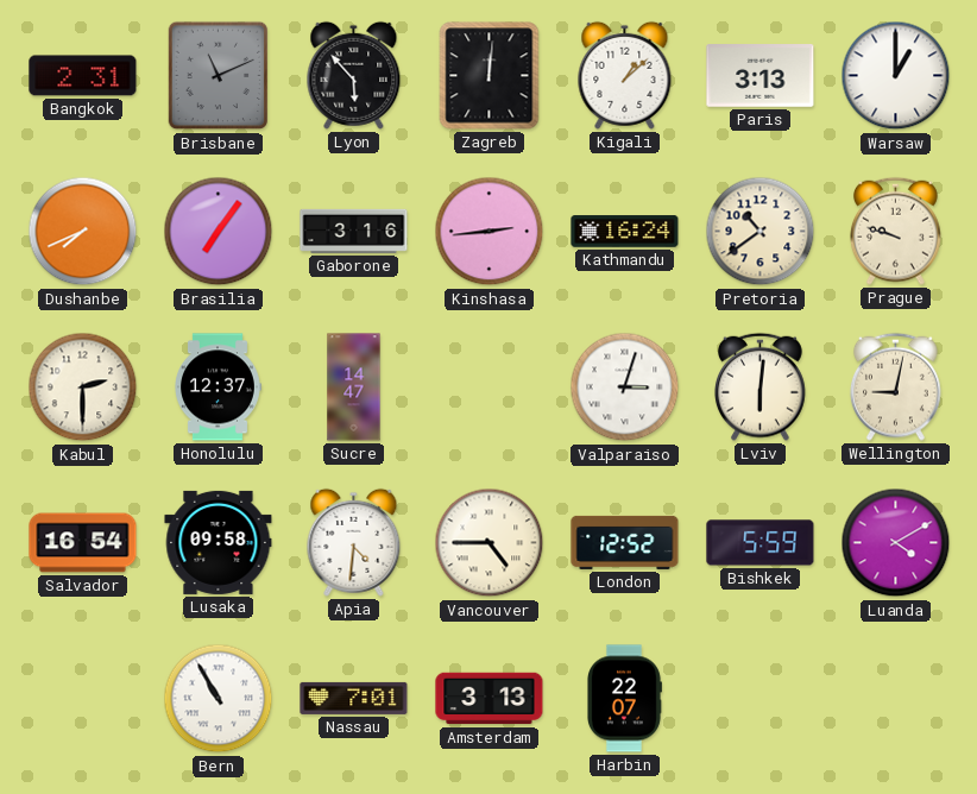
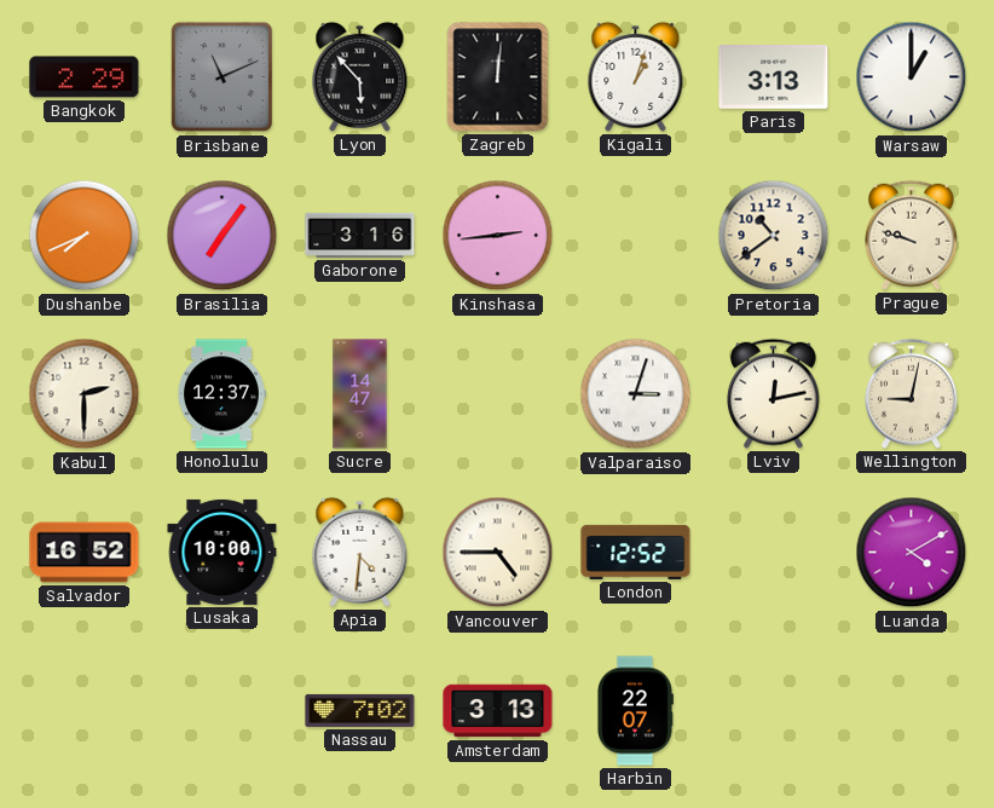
Bangkok: 2:31 -> 2:29 (85, 77)
Kigali: 1:08 -> 1:03 (636, 76)
Kathmandu: 16:24 -> none (625, 232)
Lviv: 6:01 -> 12:13 (773, 393)
Salvador: 16:54 -> 16:52 (85, 553)
Lusaka: 09:58 -> 10:00 (223, 552)
Bishkek: 5:59 -> none (761, 543)
Bern: 10:55 -> none (219, 699)
Nassau: 7:01 -> 7:02 (360, 710)
